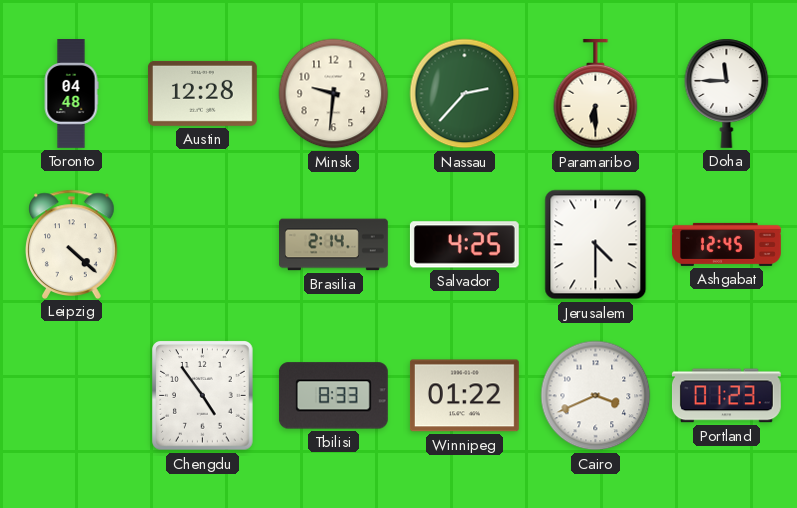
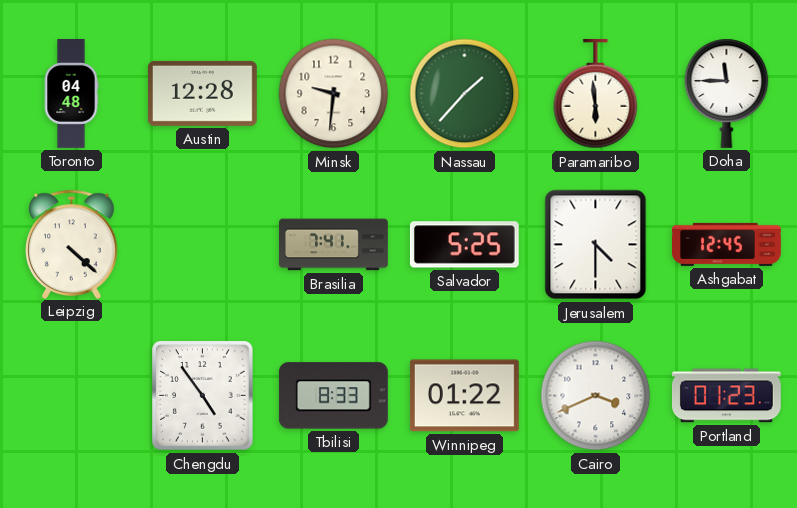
Nassau: 2:37 -> 1:37 (465, 94)
Paramaribo: 6:30 -> 5:59 (596, 94)
Brasilia: 2:14 -> 7:41 (334, 245)
Salvador: 4:25 -> 5:25 (464, 245)
